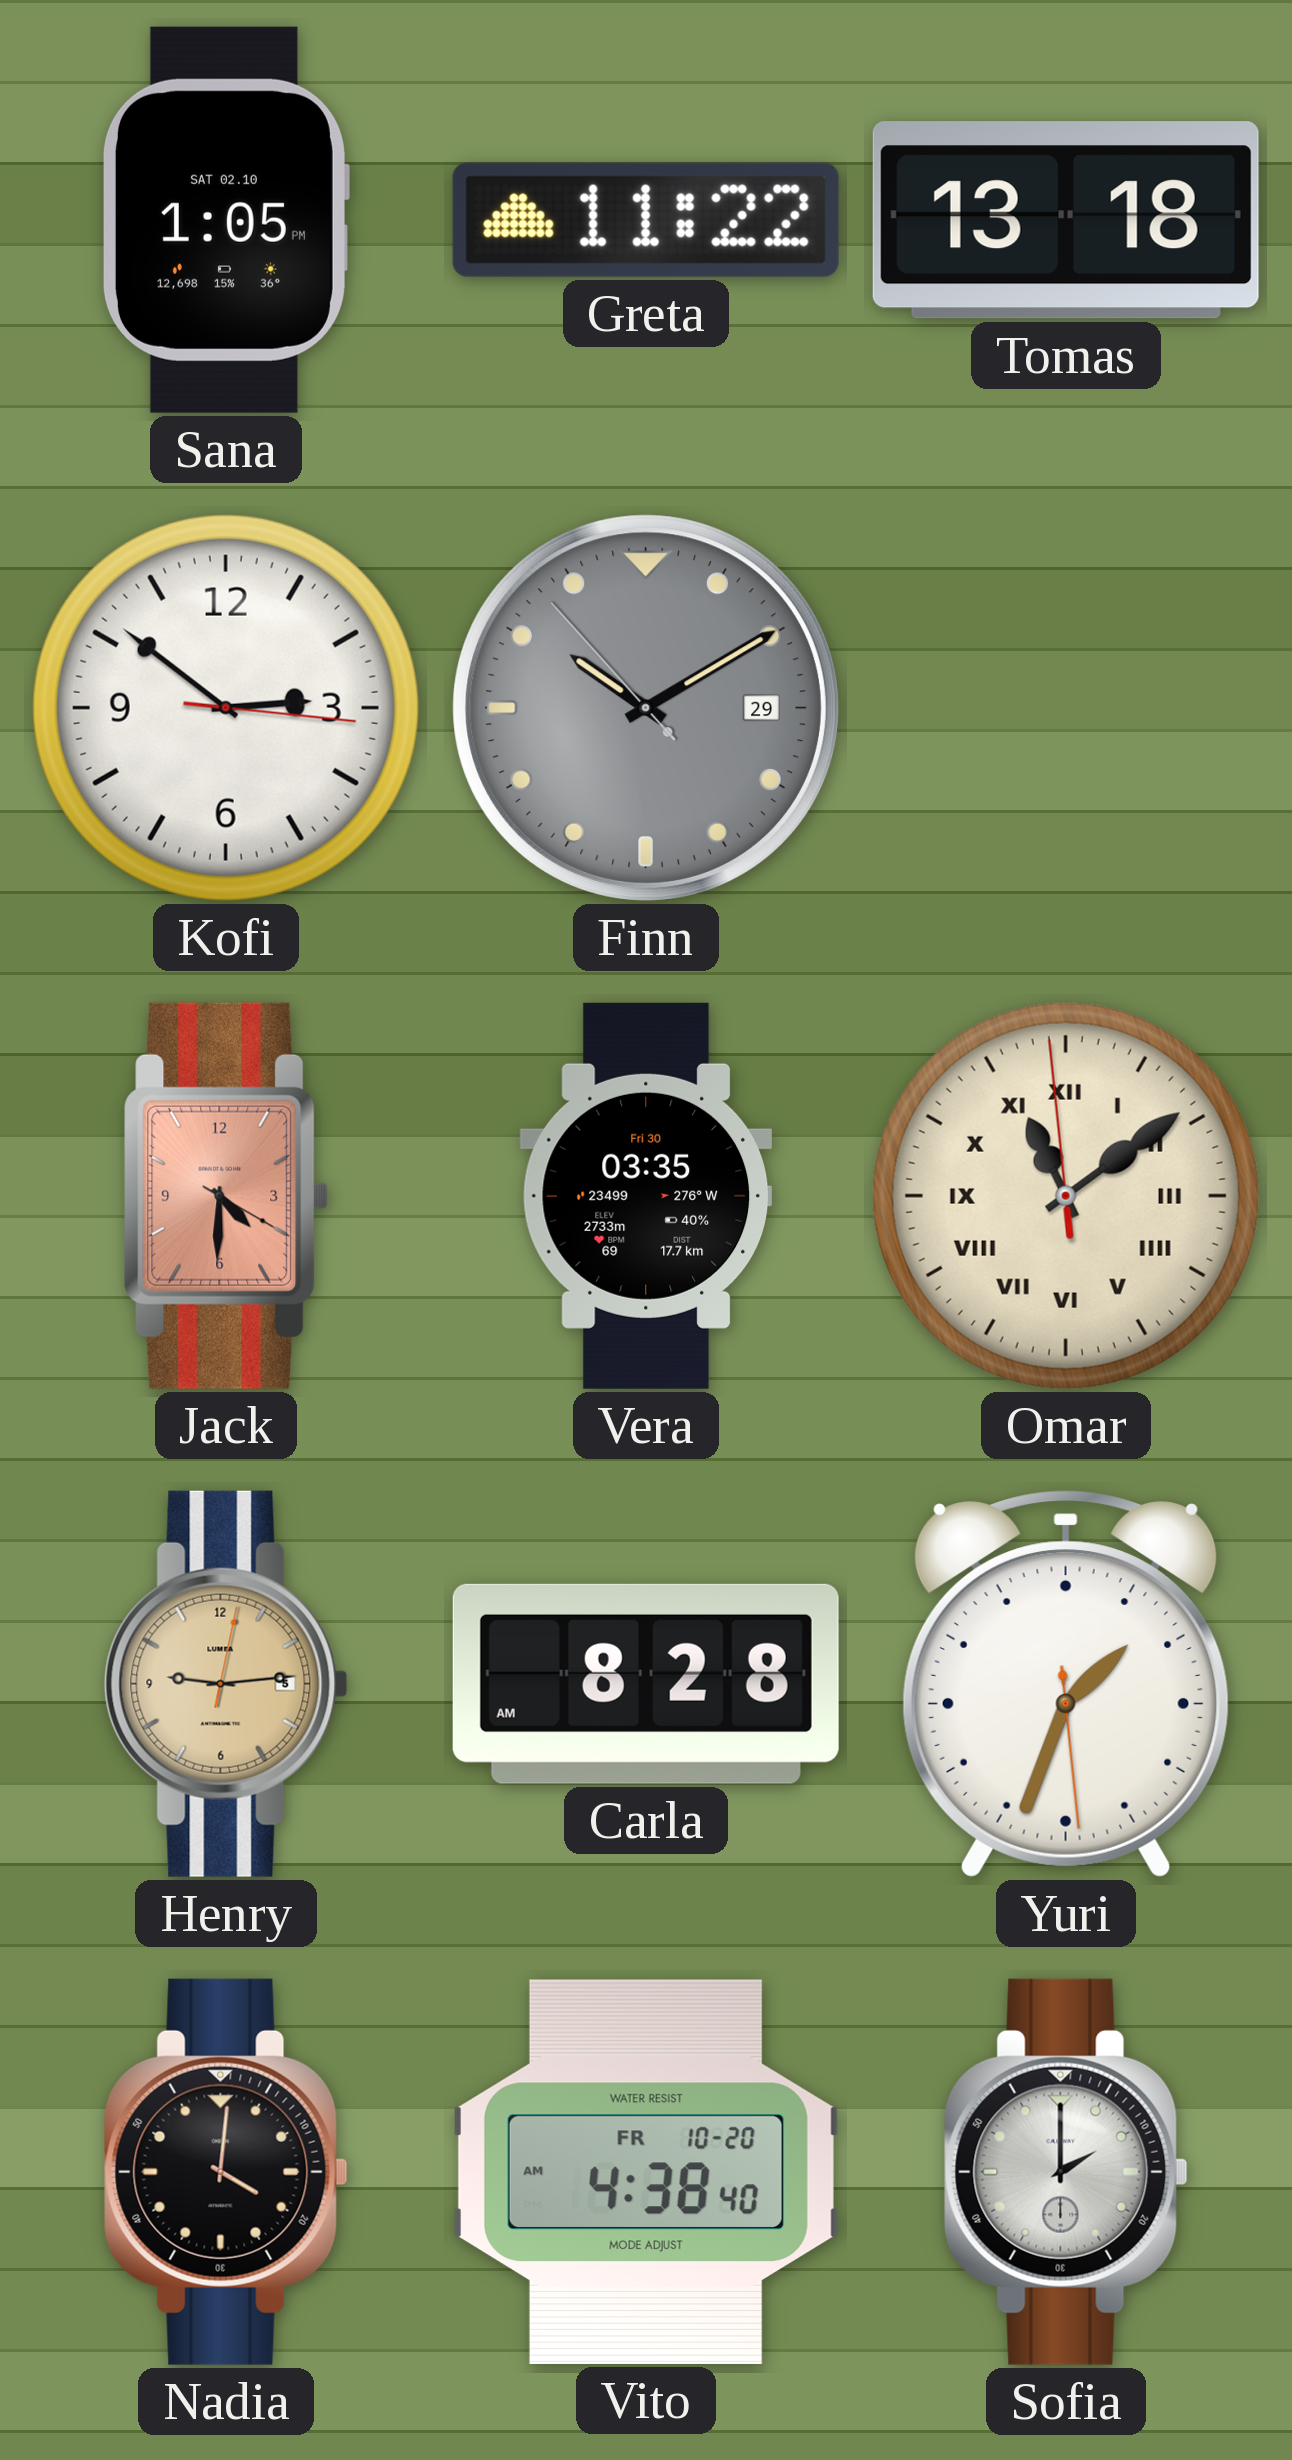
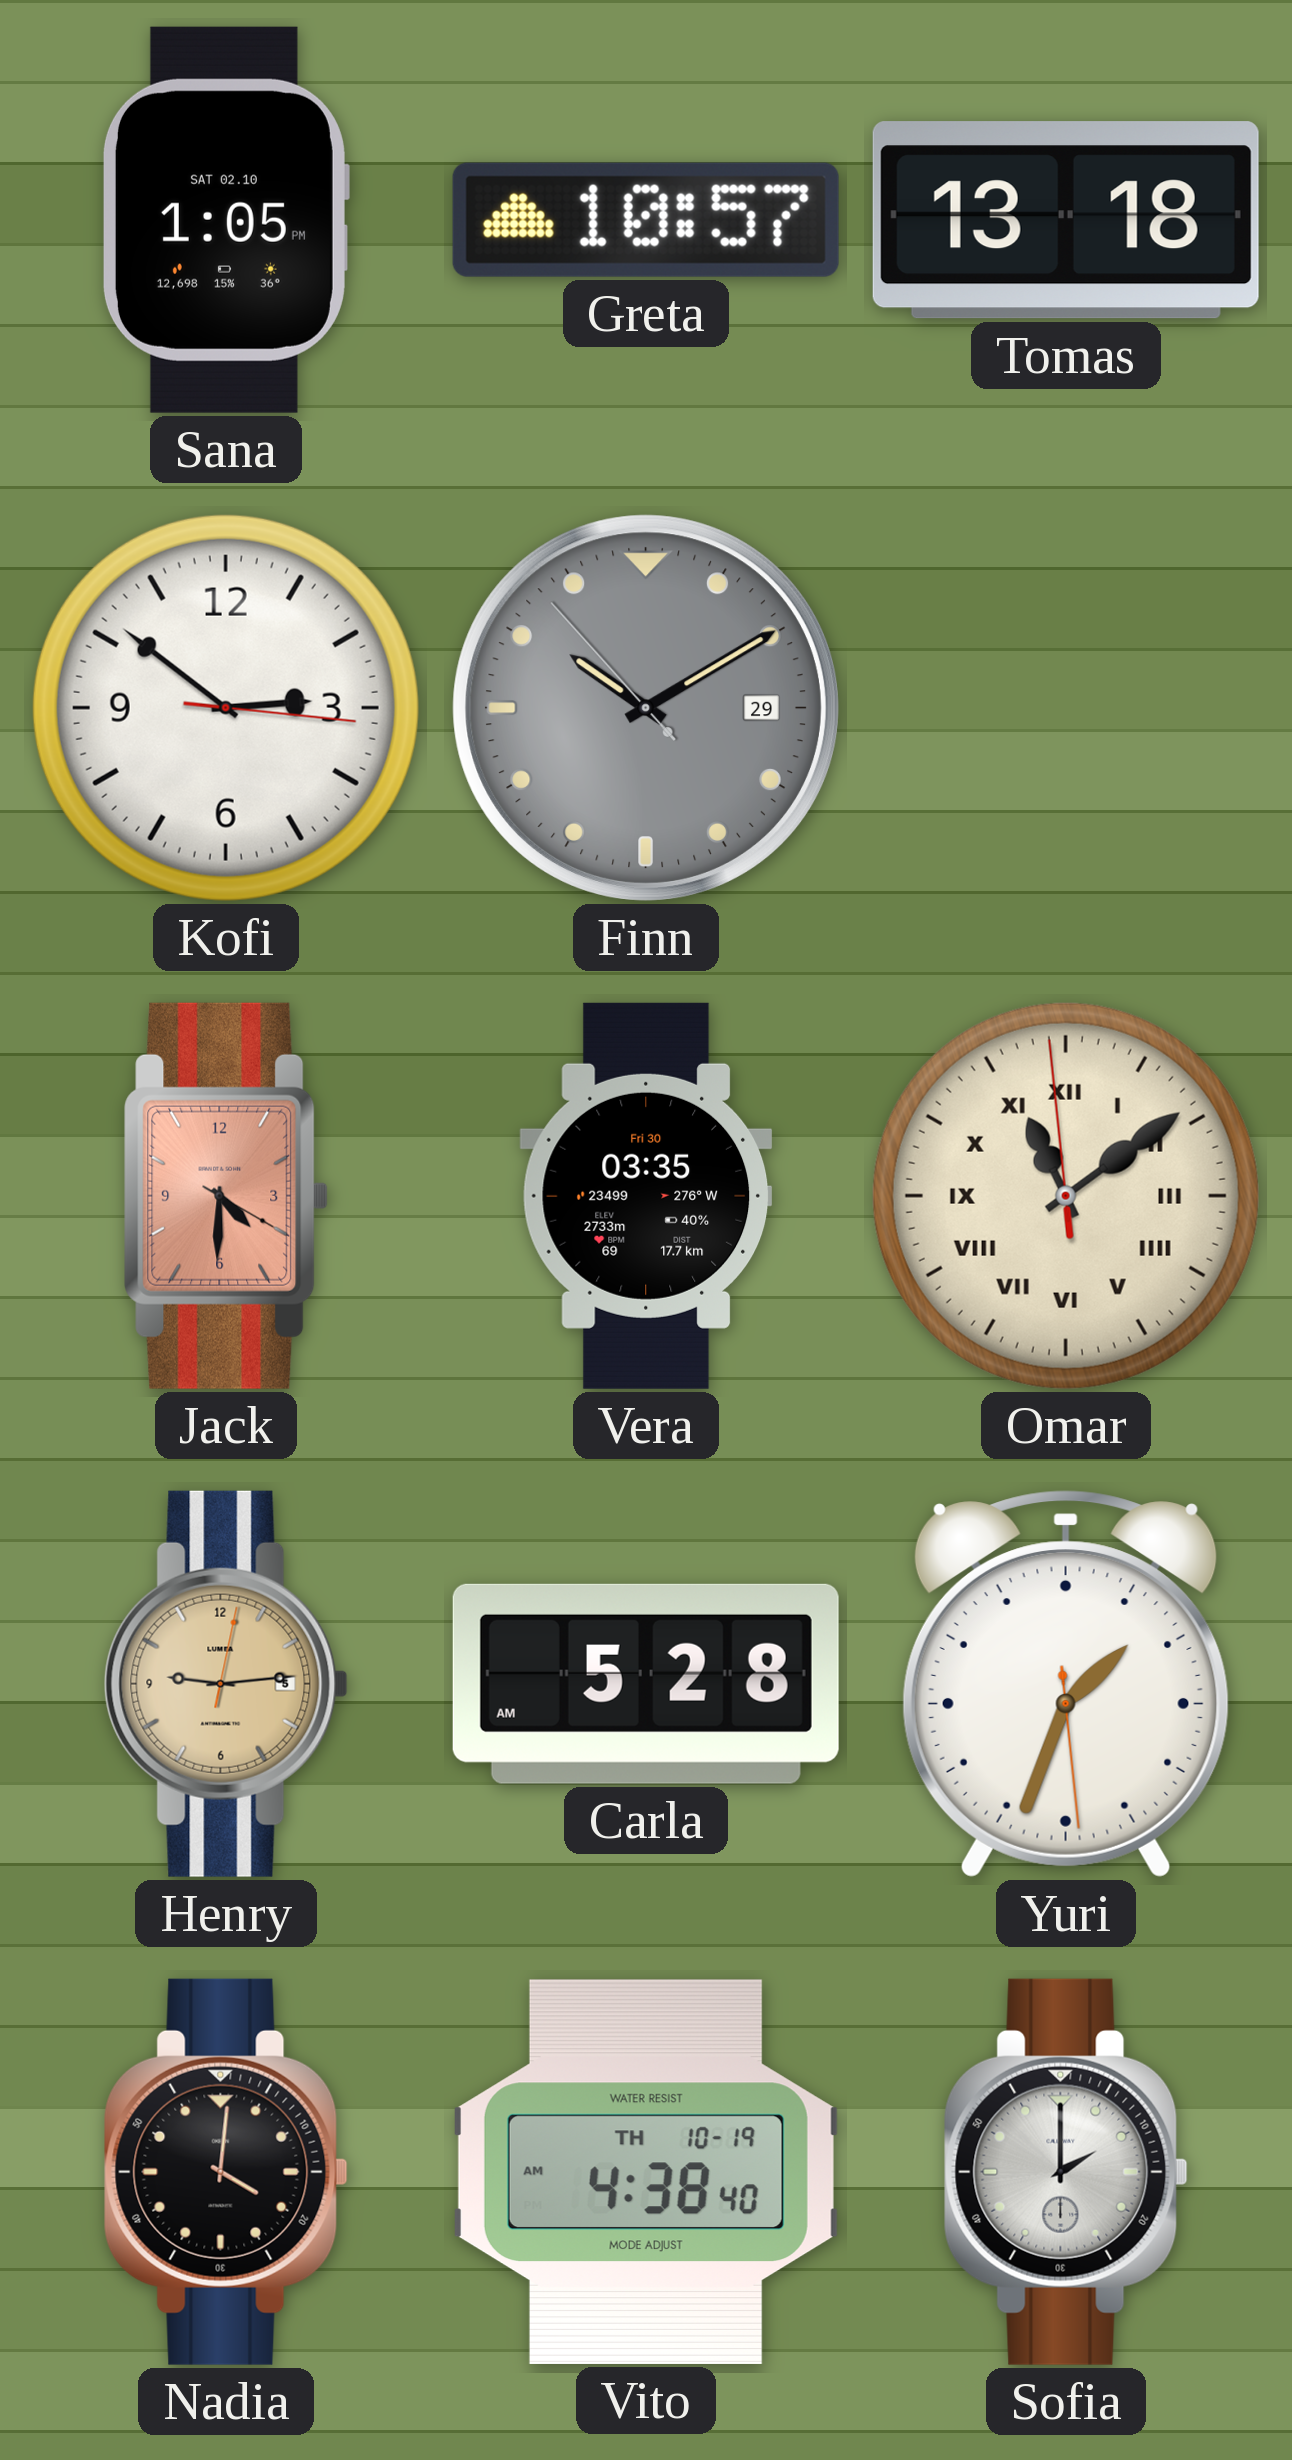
Greta: 11:22 -> 10:57 (646, 220)
Carla: 8:28 -> 5:28 (646, 1684)
Vito date: FR 10-20 -> TH 10-19 (646, 2172)
